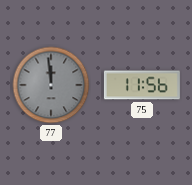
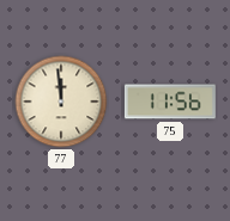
77 dial: grey -> cream (61, 102)
